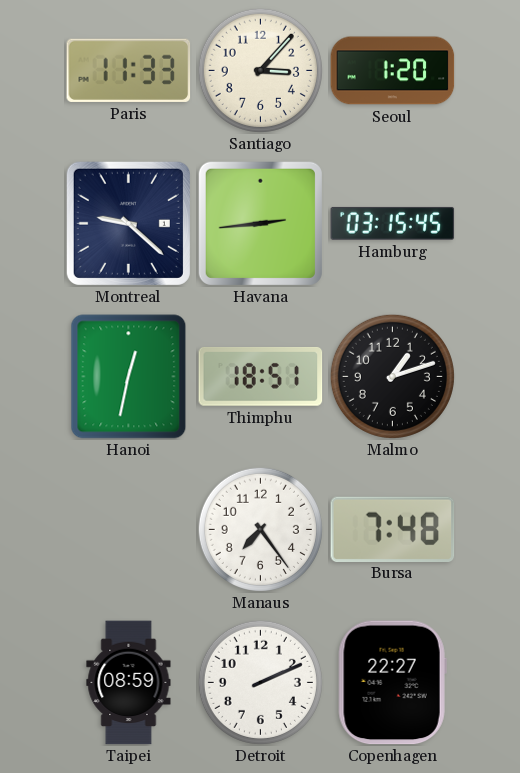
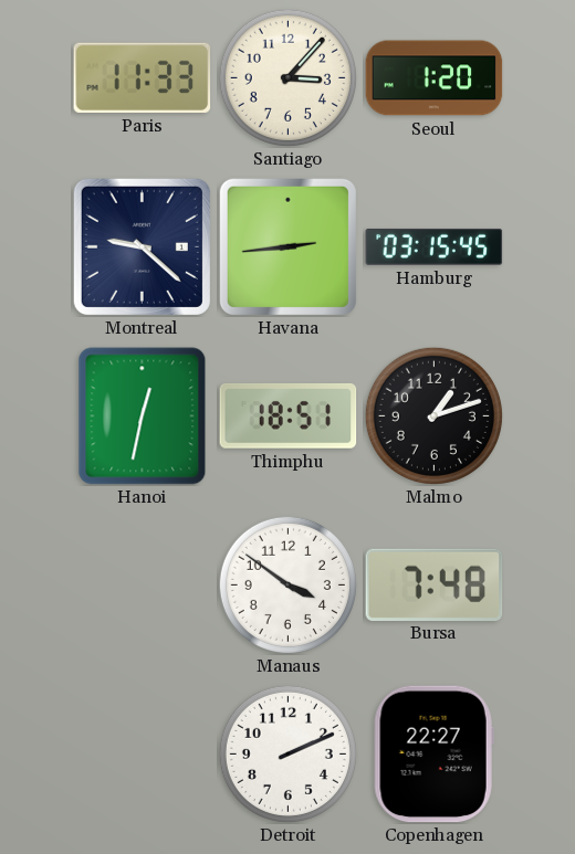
Manaus: 7:24 -> 3:51 (287, 584)
Taipei: 08:59 -> none (129, 683)
